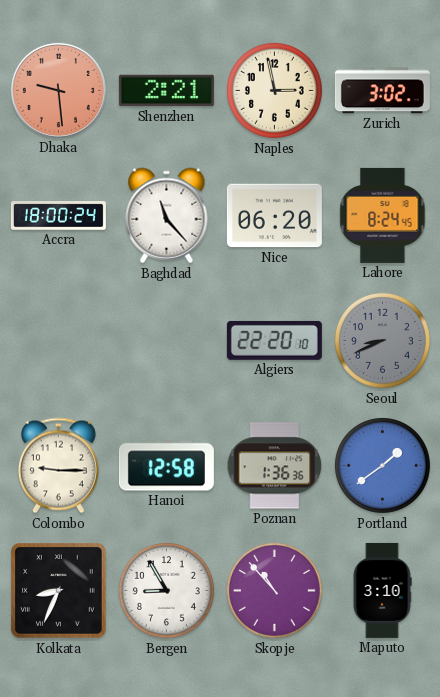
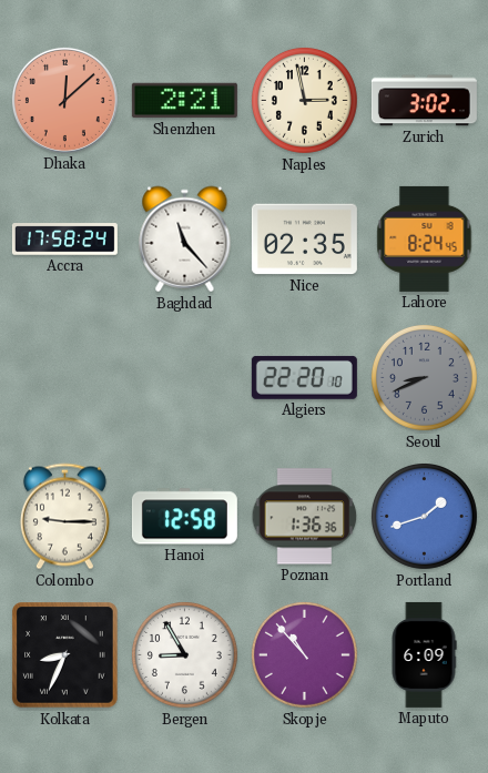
Dhaka: 9:29 -> 12:08 (64, 100)
Accra: 18:00 -> 17:58 (64, 240)
Nice: 06:20 -> 02:35 (304, 240)
Portland: 1:39 -> 1:42 (424, 516)
Maputo: 3:10 -> 6:09 (424, 654)
